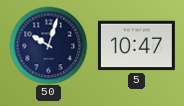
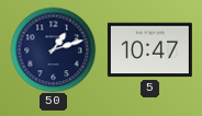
50: 10:03 -> 1:12 (53, 49)
